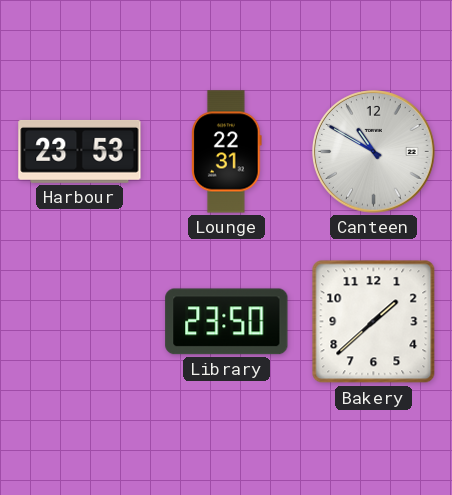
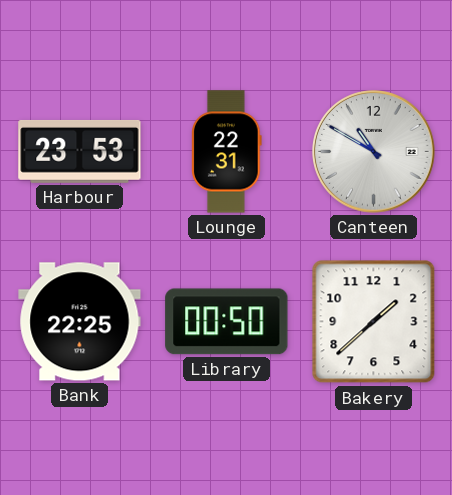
Bank: none -> 22:25 (80, 322)
Library: 23:50 -> 00:50 (227, 322)
